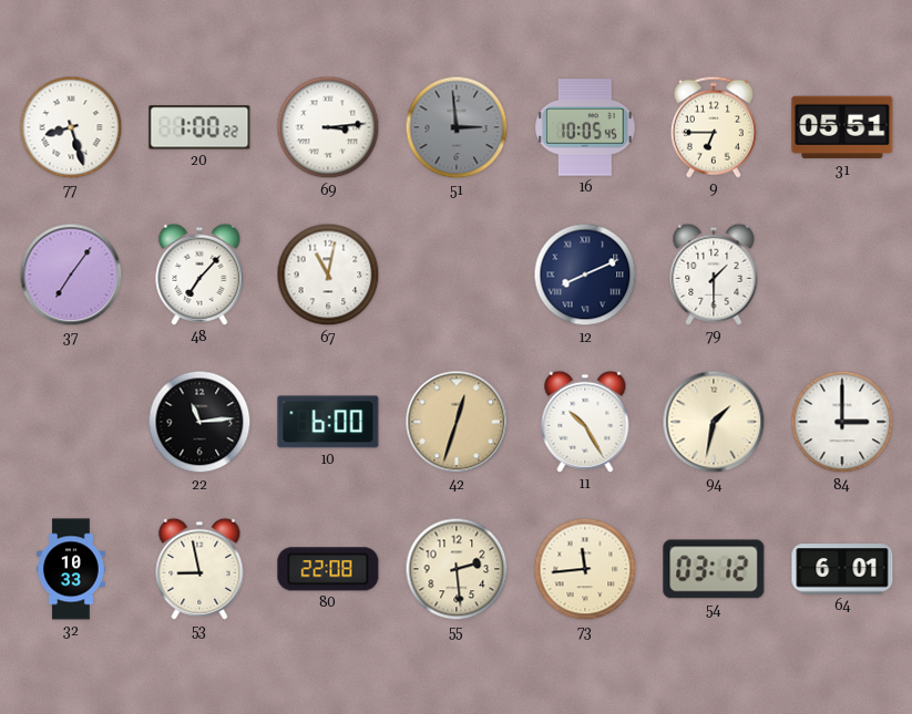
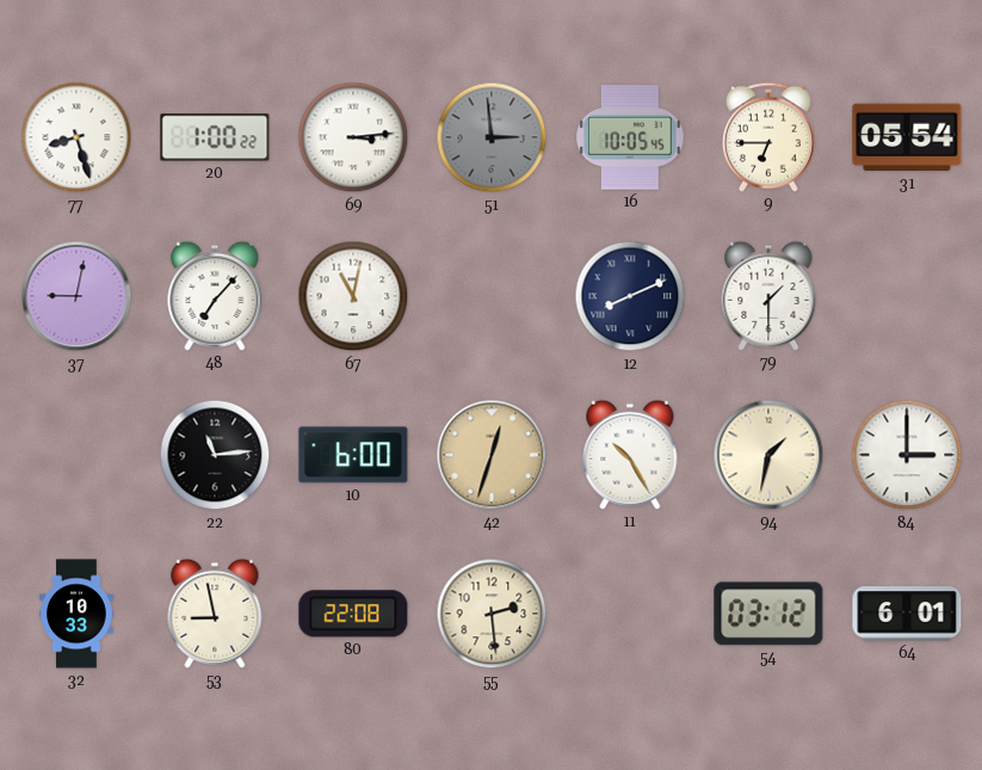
31: 05:51 -> 05:54 (907, 137)
37: 7:06 -> 9:02 (76, 296)
73: 11:44 -> none (585, 569)
